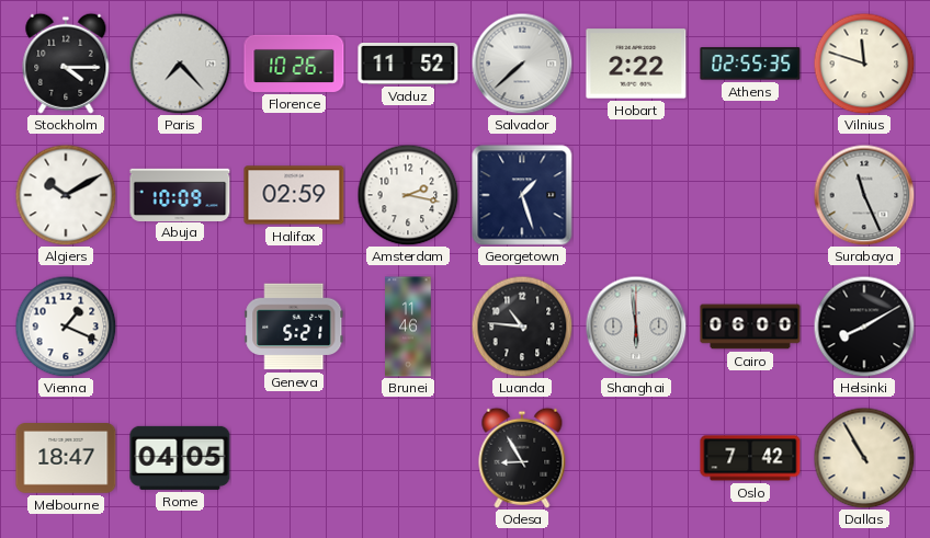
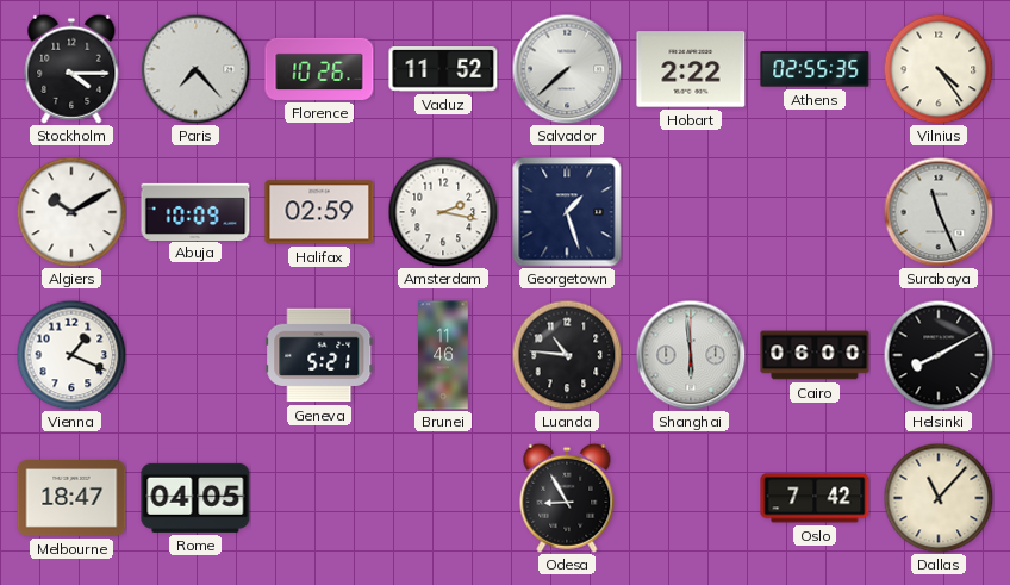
Vilnius: 11:48 -> 4:24 (939, 69)
Dallas: 10:55 -> 11:07 (939, 498)
